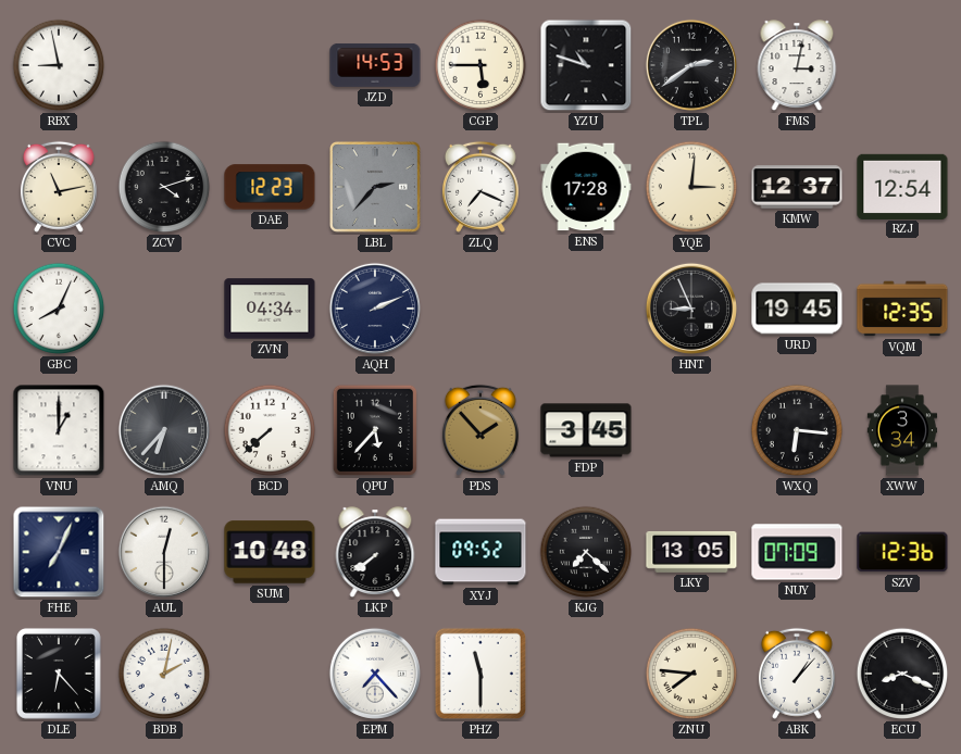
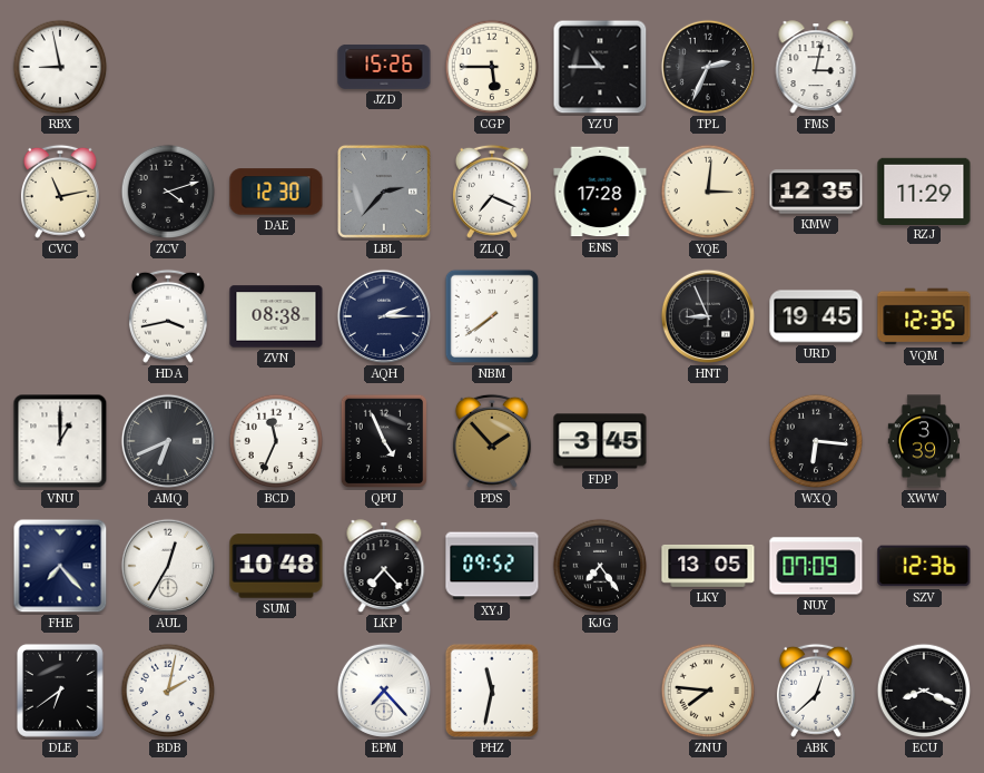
JZD: 14:53 -> 15:26 (384, 67)
YZU: 10:48 -> 10:45 (600, 67)
TPL: 2:39 -> 2:34 (708, 67)
DAE: 12:23 -> 12:30 (276, 192)
KMW: 12:37 -> 12:35 (816, 192)
RZJ: 12:54 -> 11:29 (924, 190)
GBC: 8:04 -> none (59, 309)
HDA: none -> 3:43 (168, 316)
ZVN: 04:34 -> 08:38 (276, 316)
AQH: 2:11 -> 2:15 (384, 316)
NBM: none -> 7:39 (492, 316)
AMQ: 6:37 -> 6:41 (168, 441)
BCD: 7:38 -> 11:34 (276, 441)
QPU: 5:37 -> 4:56 (383, 441)
XWW: 3:34 -> 3:39 (924, 441)
FHE: 7:04 -> 7:23 (60, 566)
AUL: 12:30 -> 12:35 (168, 566)
LKP: 7:39 -> 7:23 (384, 567)
KJG: 7:22 -> 7:24 (600, 566)
DLE: 6:23 -> 6:39 (60, 691)
PHZ: 11:30 -> 11:32 (492, 691)
ABK: 1:07 -> 12:38 (816, 691)
